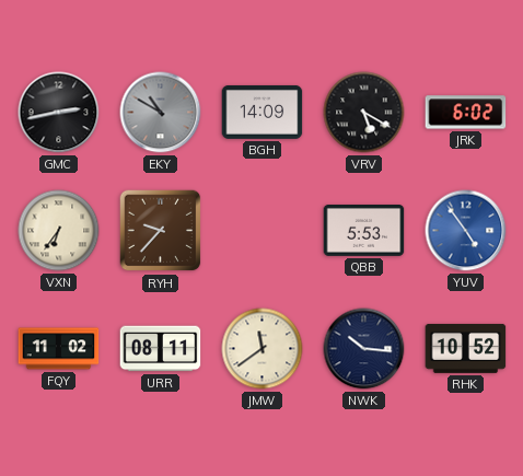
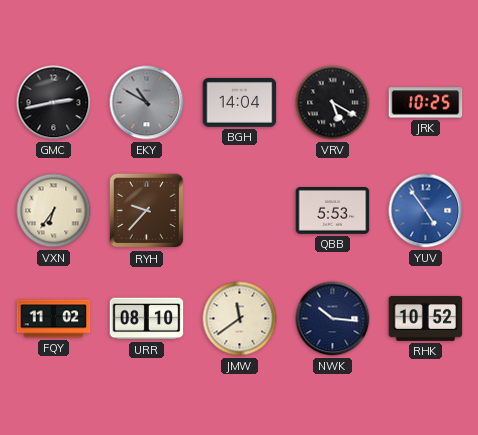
BGH: 14:09 -> 14:04 (240, 102)
JRK: 6:02 -> 10:25 (426, 103)
URR: 08:11 -> 08:10 (147, 319)
